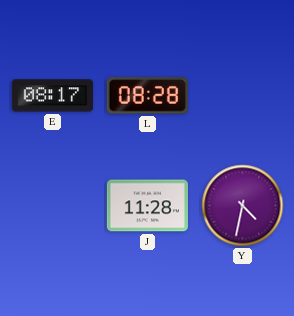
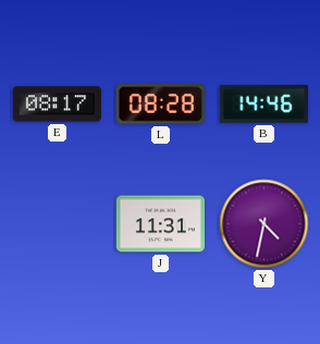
B: none -> 14:46 (263, 105)
J: 11:28 -> 11:31 (160, 224)
